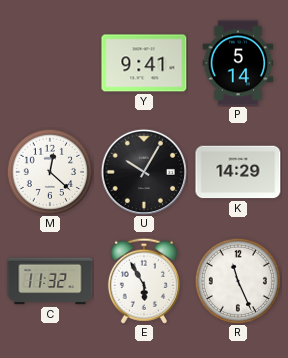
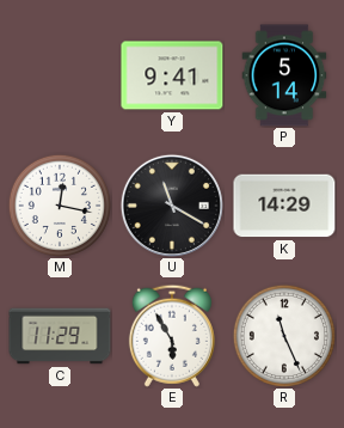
M: 12:22 -> 12:17 (60, 206)
U: 10:05 -> 11:20 (172, 206)
C: 11:32 -> 11:29 (60, 336)
